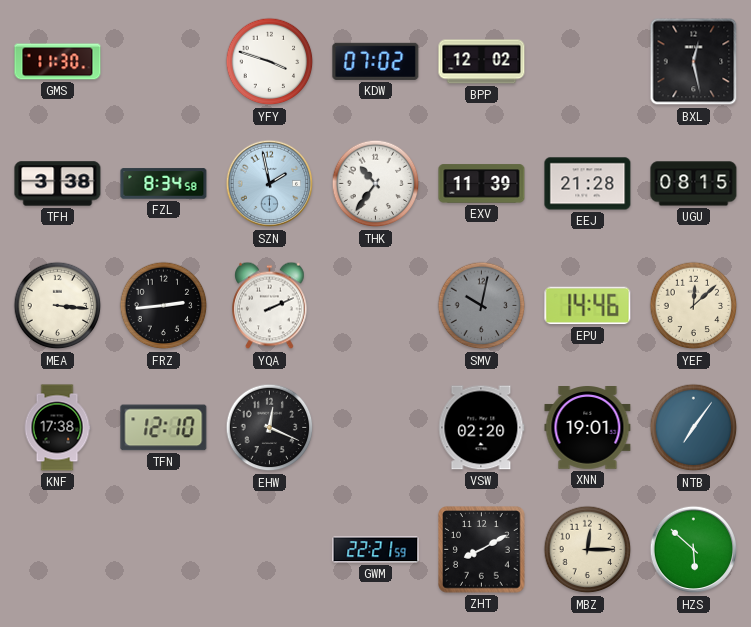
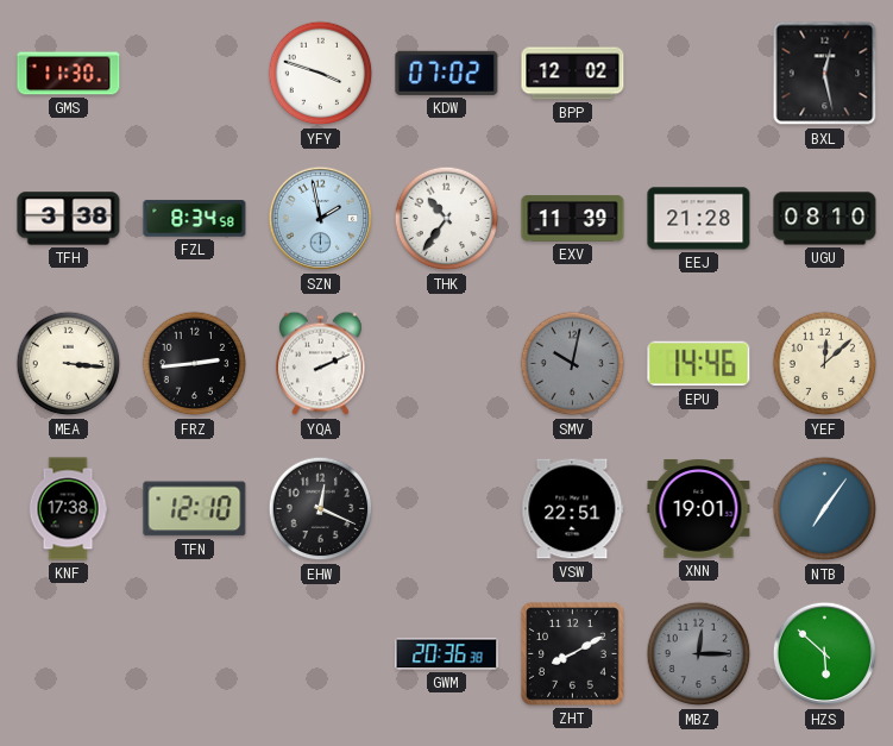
UGU: 08:15 -> 08:10 (825, 219)
VSW: 02:20 -> 22:51 (573, 509)
GWM: 22:21 -> 20:36 (447, 654)
MBZ dial: cream -> grey (699, 654)
